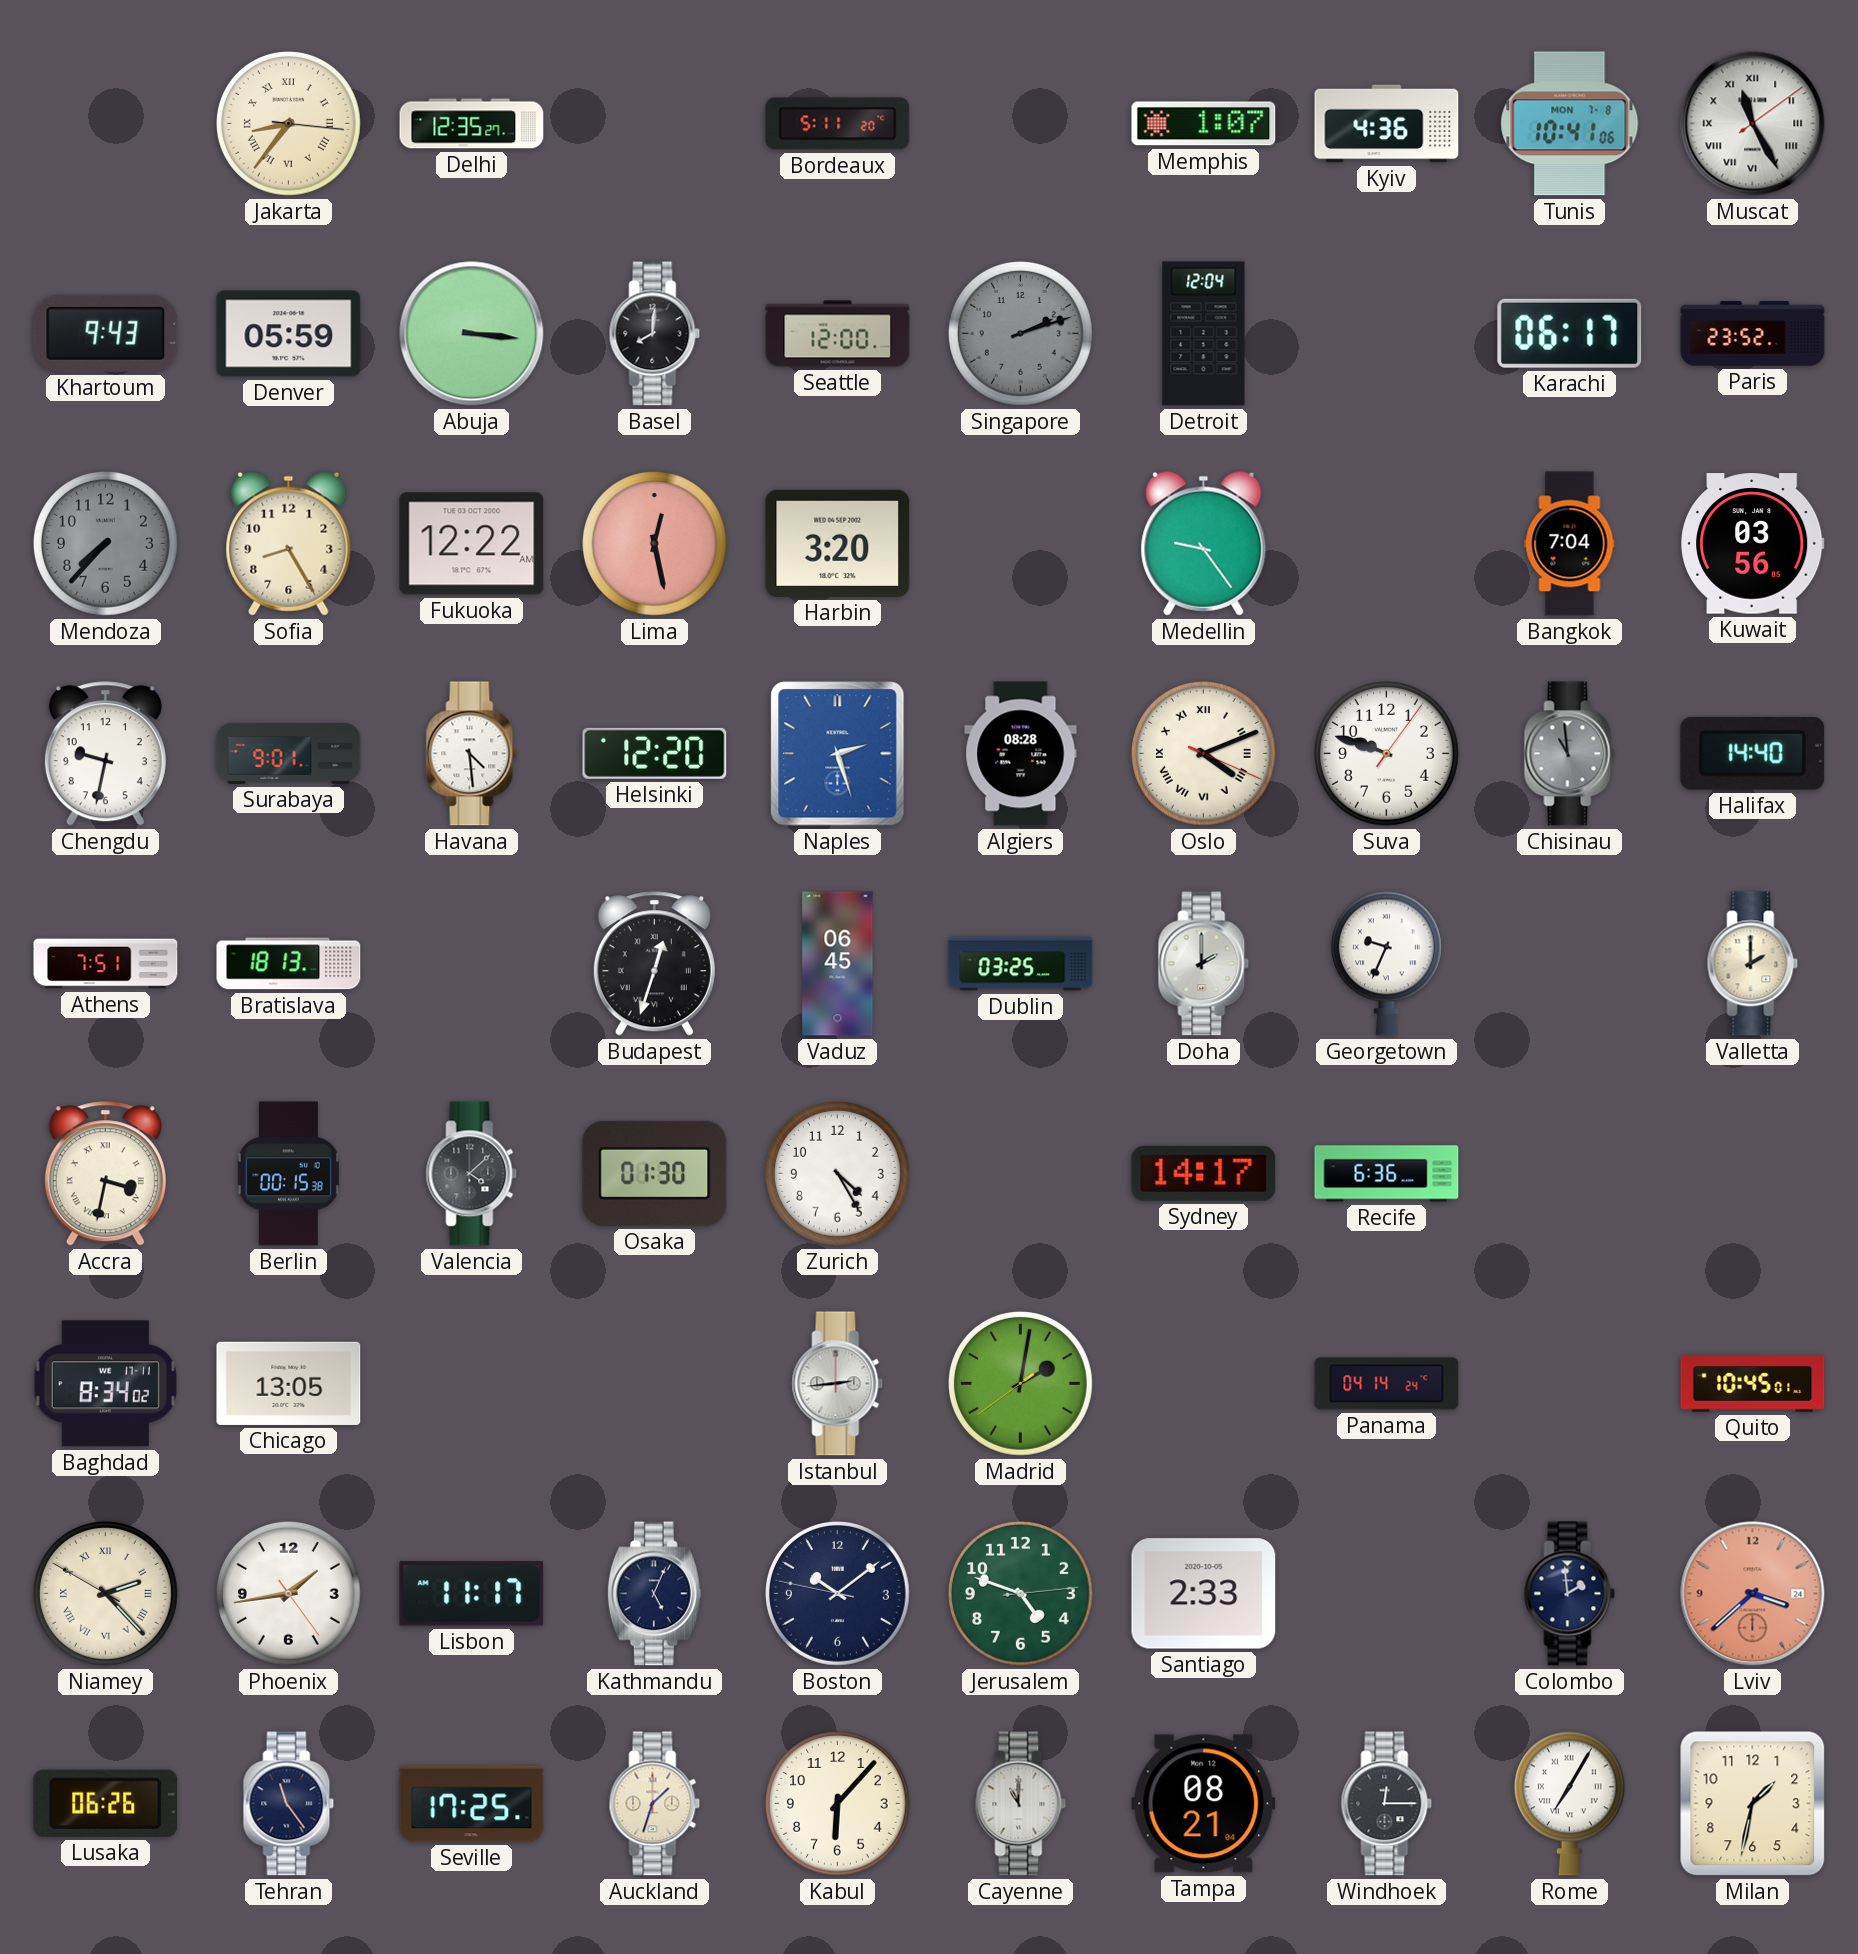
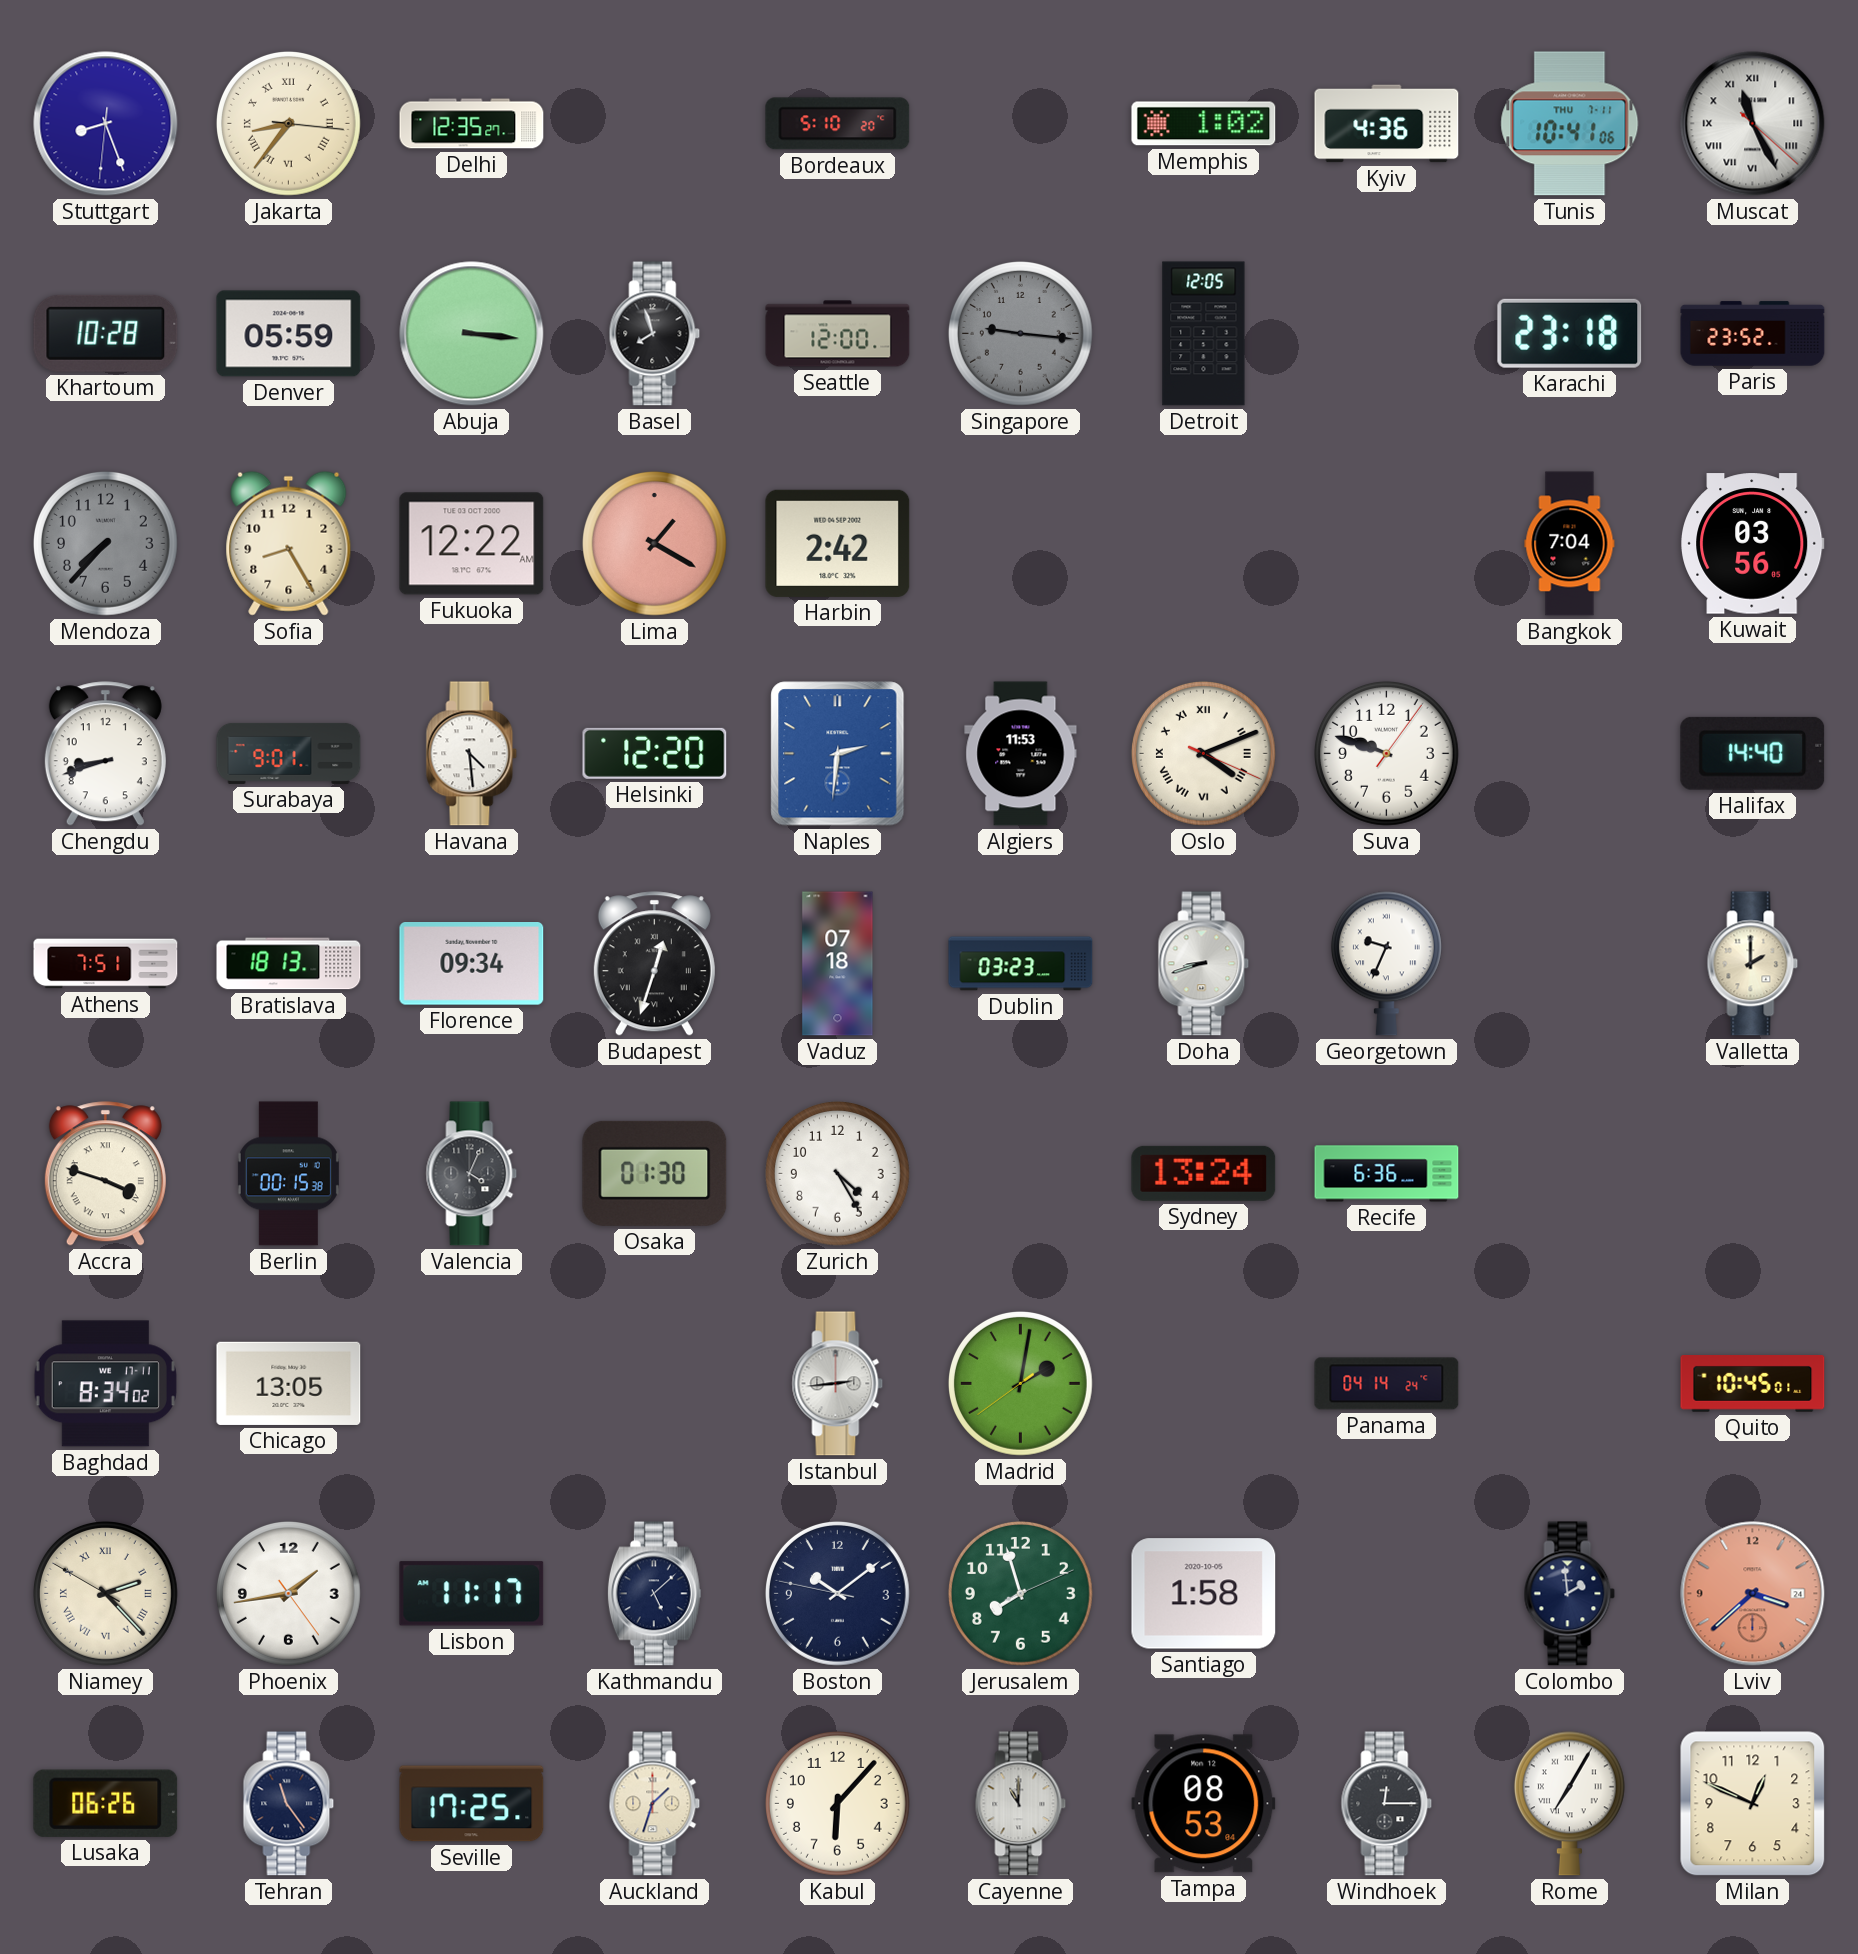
Stuttgart: none -> 8:26 (106, 124)
Bordeaux: 5:11 -> 5:10 (838, 124)
Memphis: 1:07 -> 1:02 (1204, 124)
Tunis date: MON 7-8 -> THU 7-11 (1570, 124)
Muscat: 11:25:09 -> 11:25:22 (1753, 124)
Khartoum: 9:43 -> 10:28 (106, 333)
Basel: 8:01 -> 7:57 (655, 334)
Singapore: 2:12 -> 9:16 (1020, 333)
Detroit: 12:04 -> 12:05 (1204, 334)
Karachi: 06:17 -> 23:18 (1570, 333)
Lima: 12:28 -> 1:20 (654, 543)
Harbin: 3:20 -> 2:42 (838, 543)
Medellin: 9:24 -> none (1204, 543)
Chengdu: 9:32 -> 8:42 (105, 754)
Naples: 2:27 -> 2:31 (838, 754)
Algiers: 08:28 -> 11:53 (1021, 754)
Chisinau: 10:59 -> none (1570, 754)
Florence: none -> 09:34 (472, 964)
Vaduz: 06:45 -> 07:18 (838, 964)
Dublin: 03:25 -> 03:23 (1021, 964)
Doha: 2:00 -> 8:42 (1204, 964)
Accra: 3:32 -> 3:48 (105, 1174)
Valencia: 4:08 -> 4:04 (472, 1174)
Sydney: 14:17 -> 13:24 (1204, 1173)
Kathmandu: 5:04 -> 5:08 (654, 1594)
Jerusalem: 4:48 -> 7:57 (1020, 1593)
Santiago: 2:33 -> 1:58 (1204, 1594)
Tampa: 08:21 -> 08:53 (1204, 1804)
Milan: 1:32 -> 12:49 (1753, 1804)
